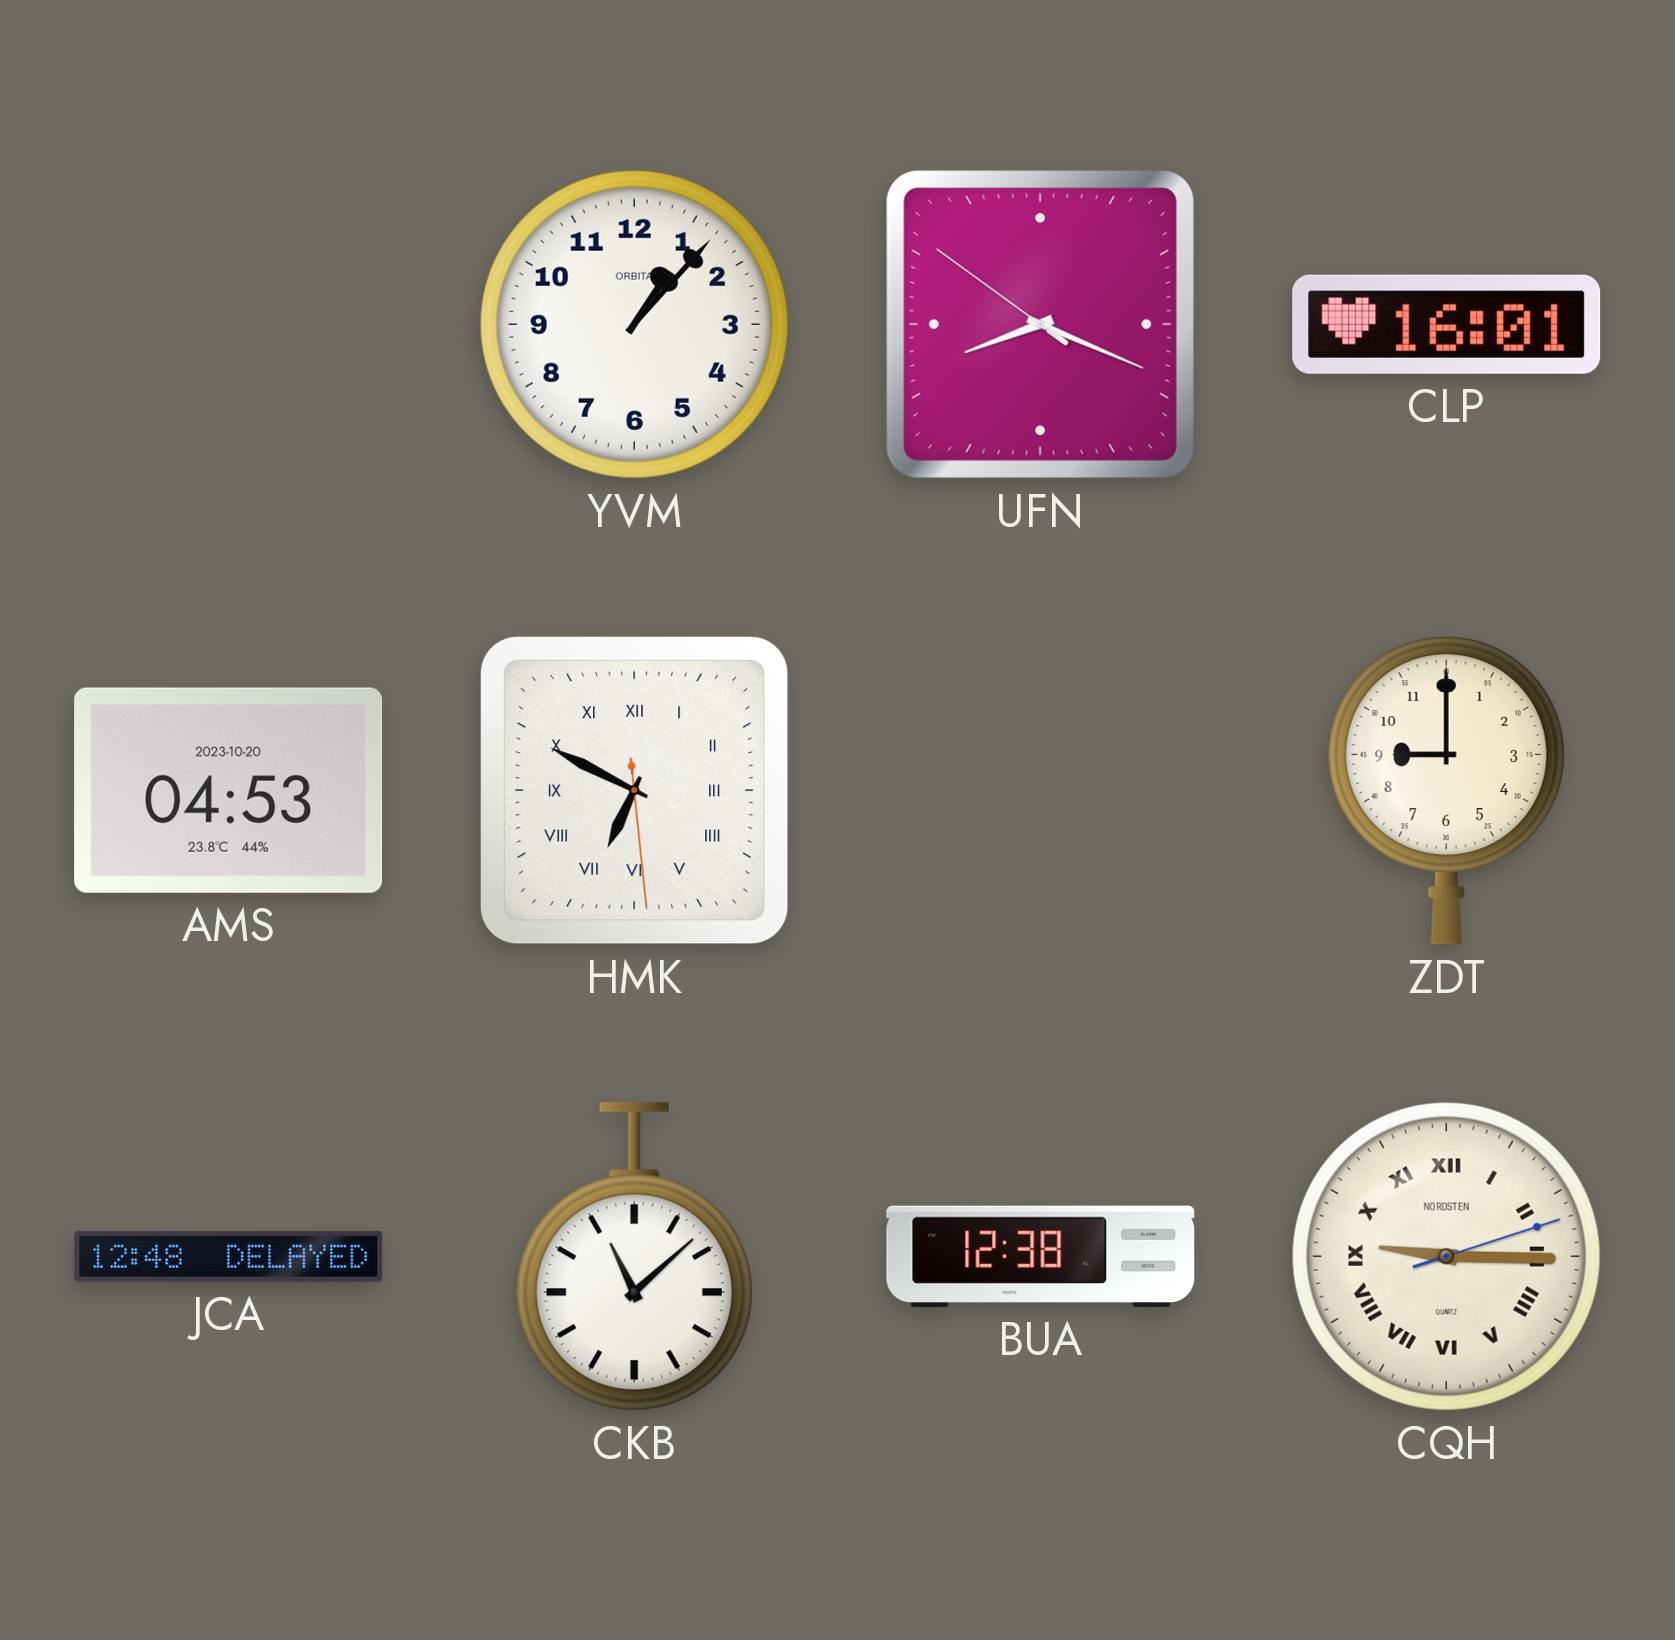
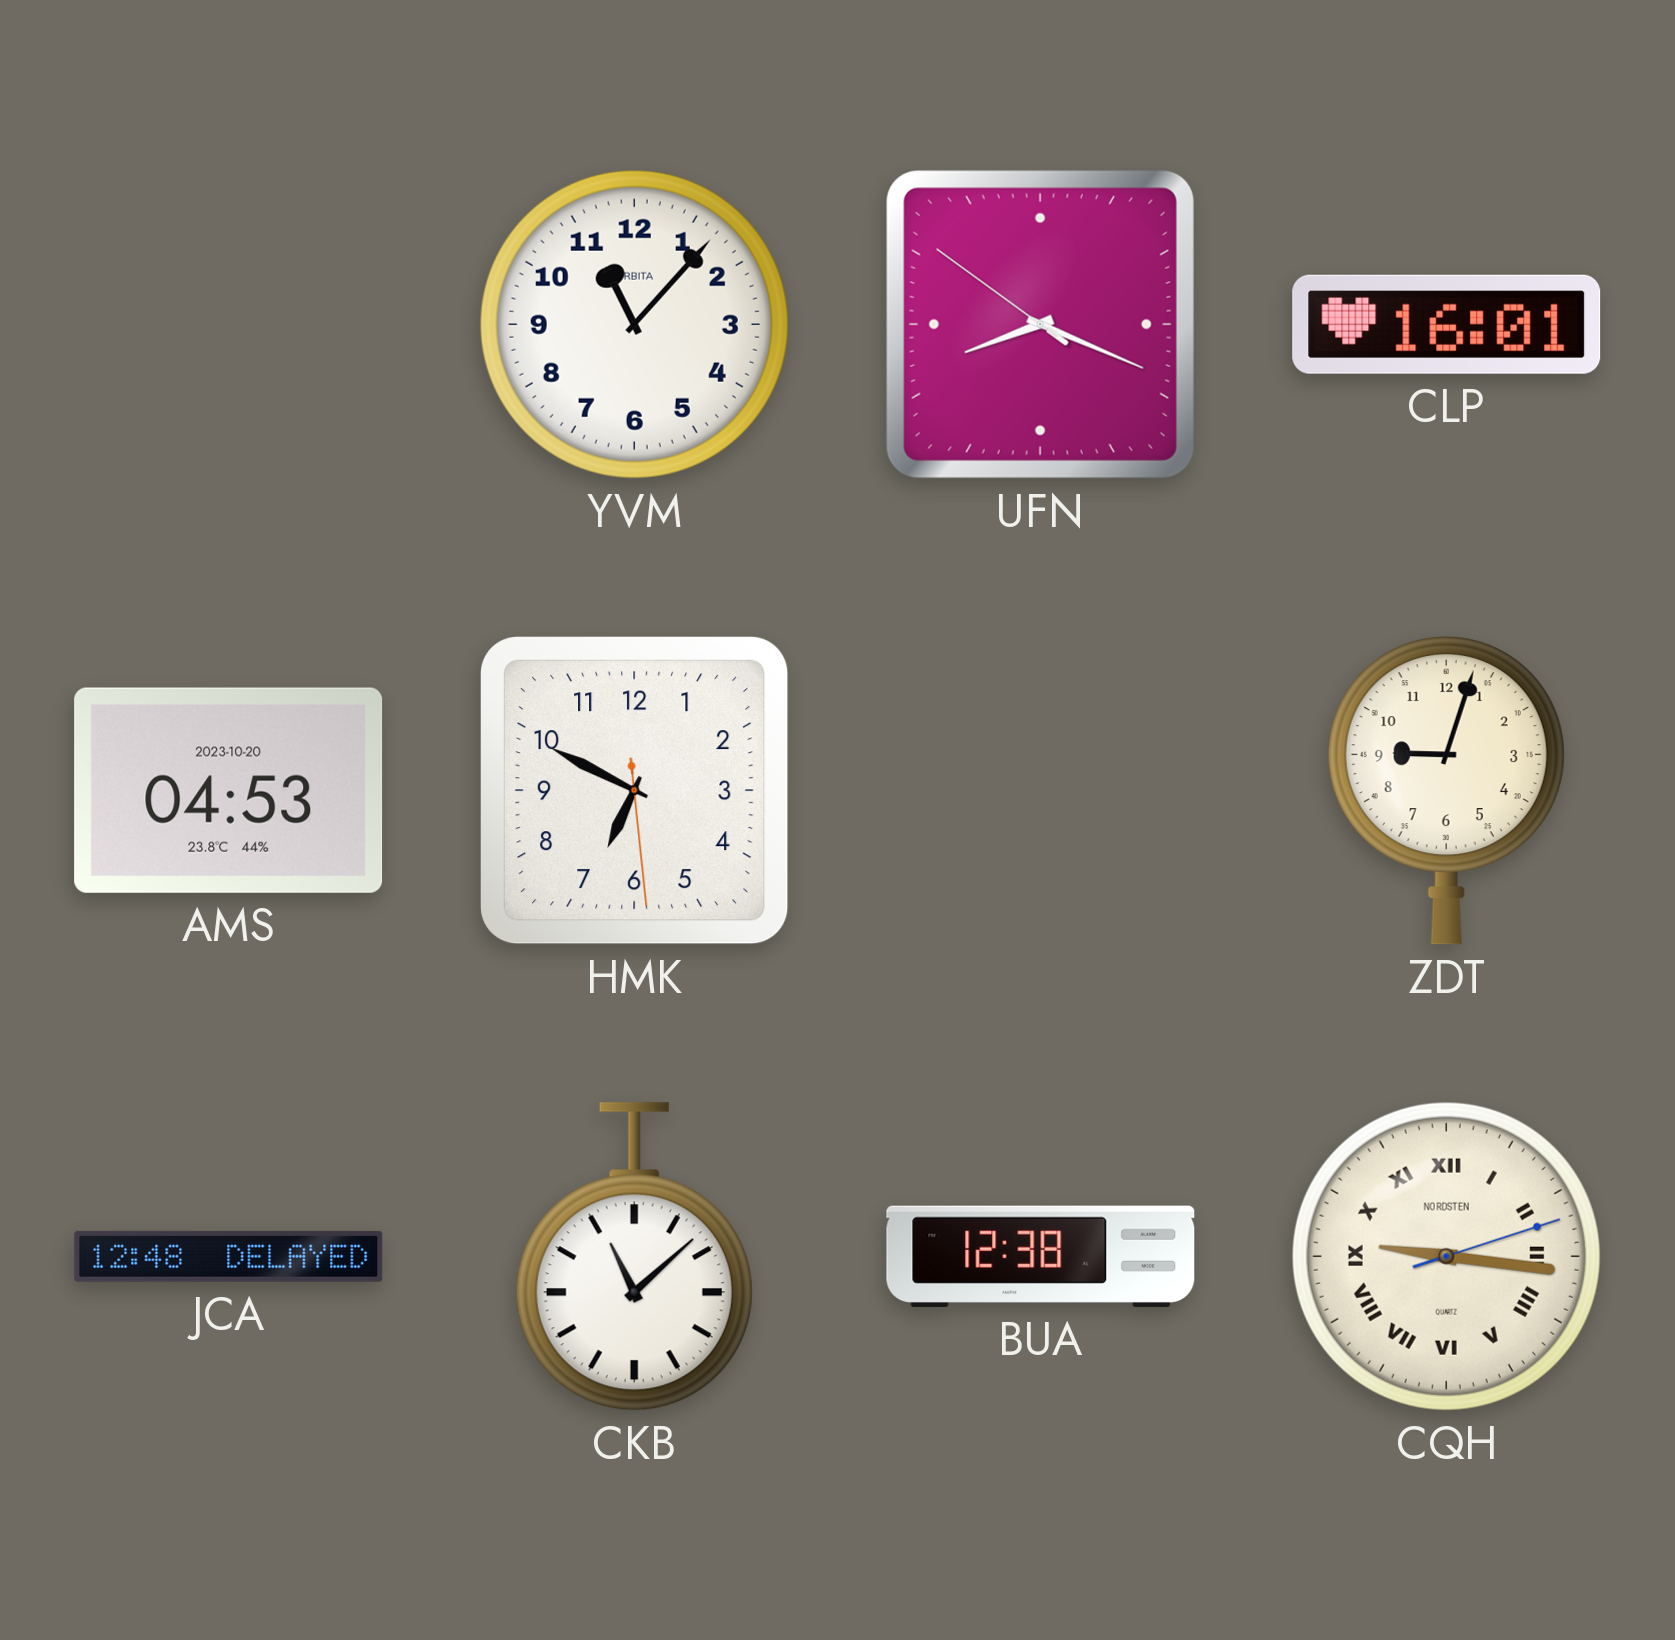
YVM: 1:07 -> 11:07 (634, 324)
HMK numerals: Roman -> Arabic (635, 791)
ZDT: 9:00 -> 9:03 (1446, 791)
CQH: 9:15 -> 9:16 (1446, 1256)
